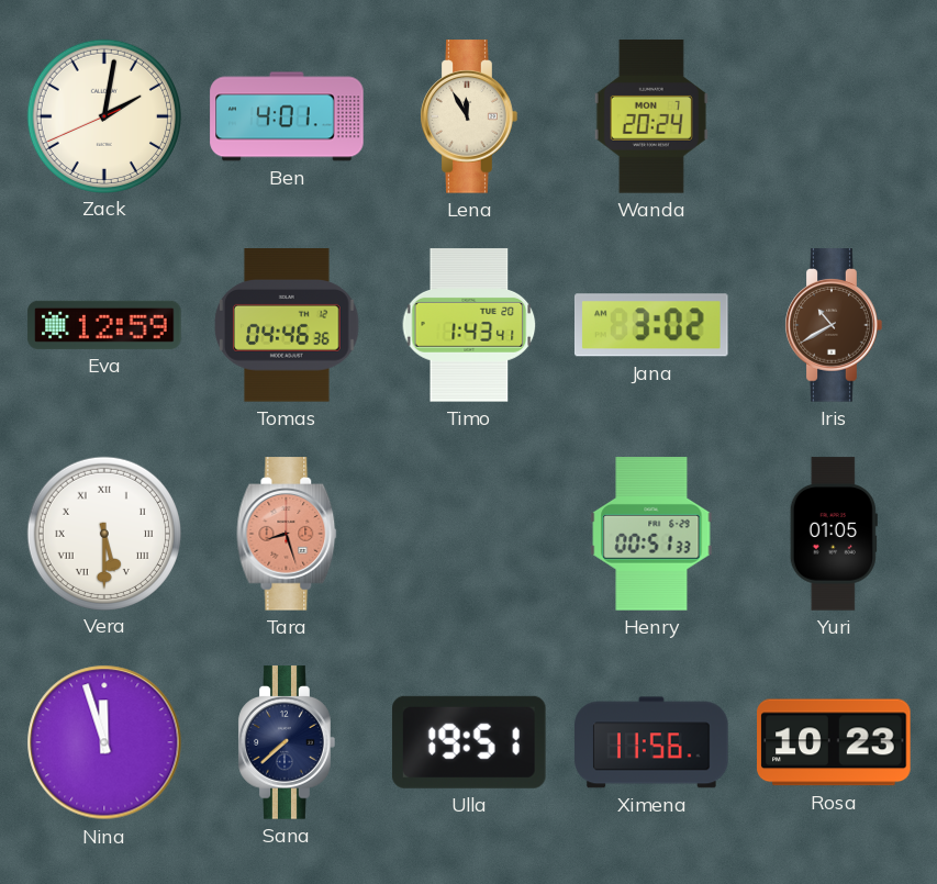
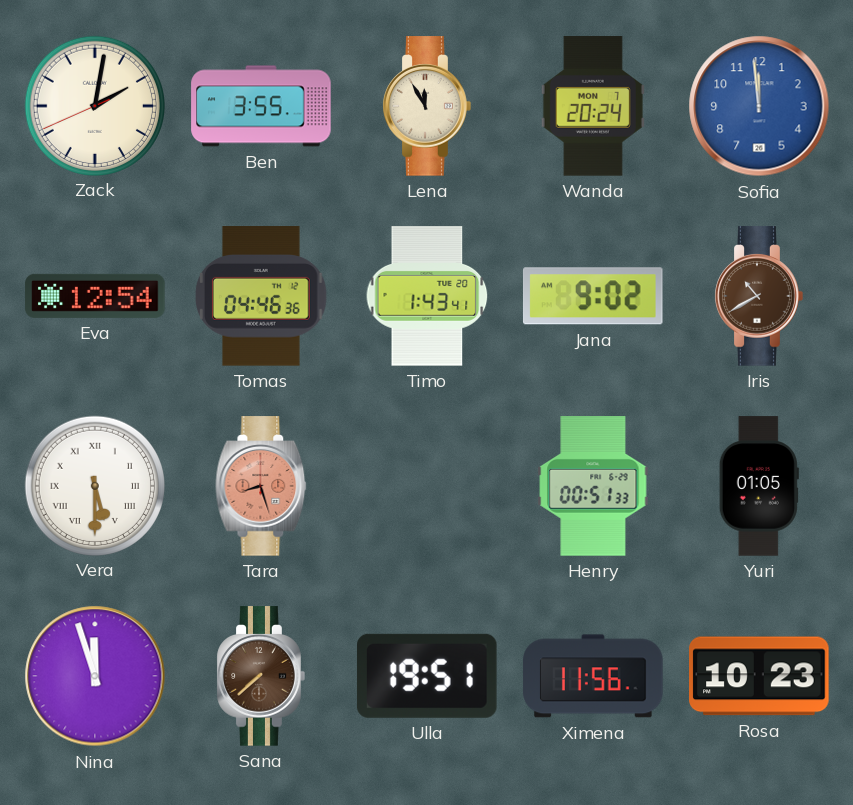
Ben: 4:01 -> 3:55 (261, 106)
Sofia: none -> 11:59 (759, 106)
Eva: 12:59 -> 12:54 (95, 296)
Jana: 3:02 -> 9:02 (593, 296)
Sana dial: navy -> brown (261, 676)
